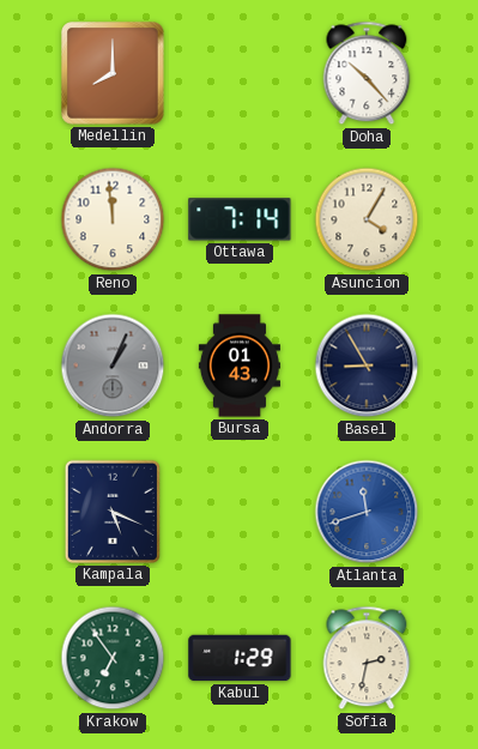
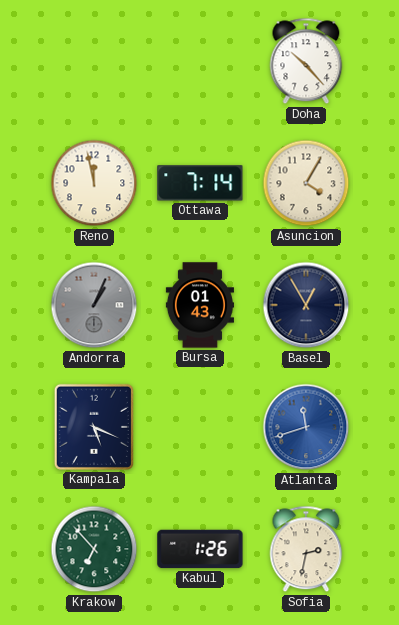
Medellin: 8:00 -> none (113, 73)
Reno: 11:59 -> 11:58 (94, 183)
Basel: 8:55 -> 12:55 (306, 305)
Krakow: 6:54 -> 6:53 (94, 549)
Kabul: 1:29 -> 1:26 (200, 549)
